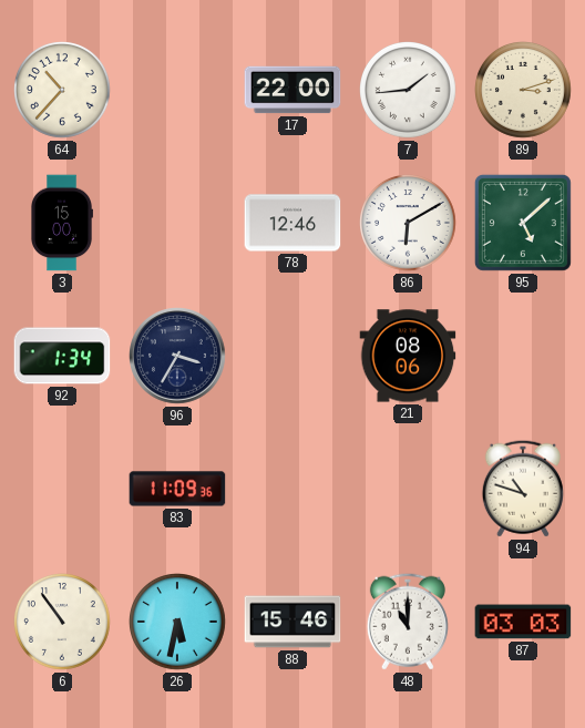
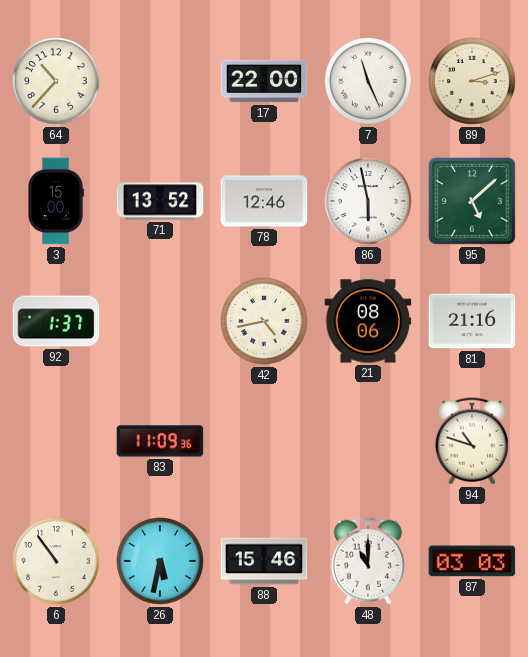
7: 1:44 -> 11:26 (369, 82)
71: none -> 13:52 (160, 201)
86: 6:10 -> 5:58 (369, 202)
92: 1:34 -> 1:37 (56, 321)
96: 3:35 -> none (178, 357)
42: none -> 4:43 (265, 322)
81: none -> 21:16 (472, 321)
